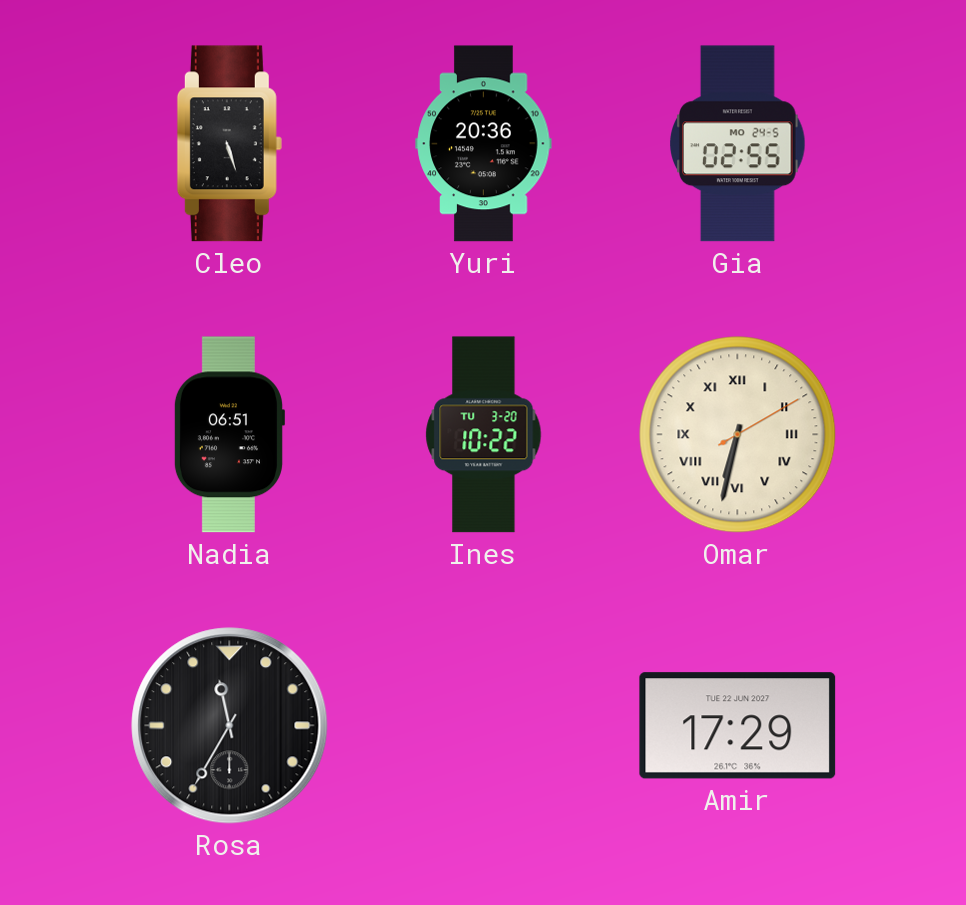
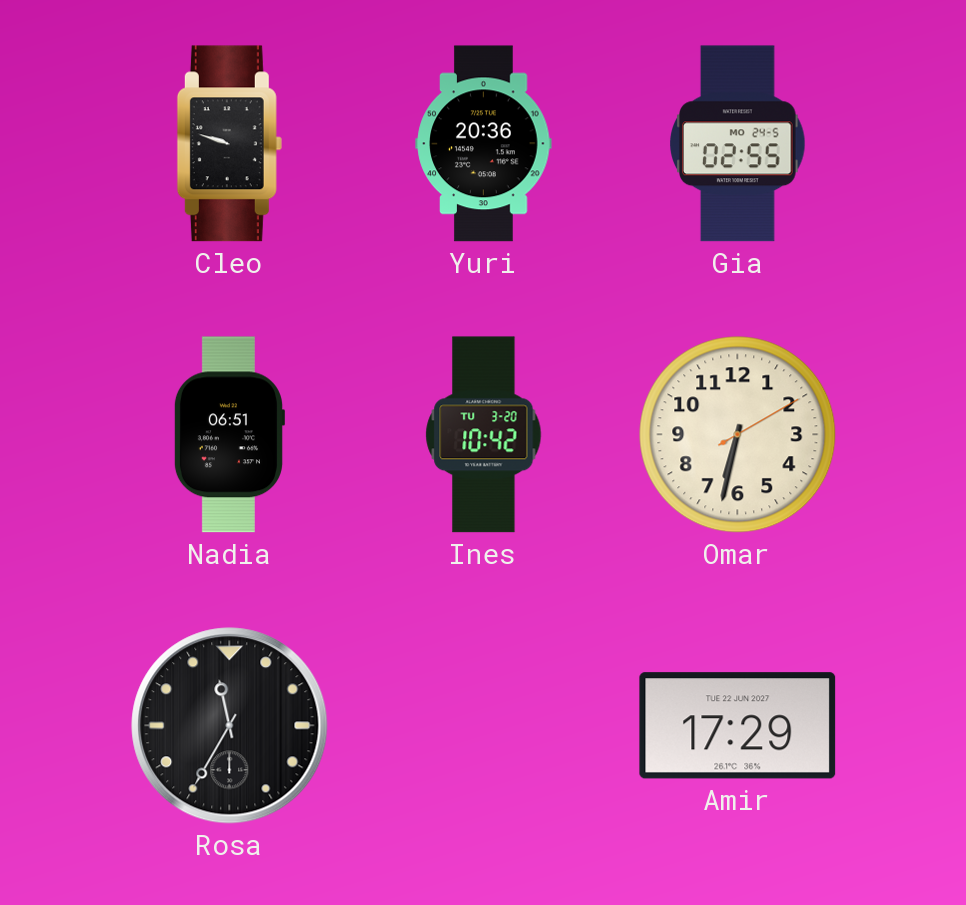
Cleo: 5:27 -> 9:48 (229, 144)
Ines: 10:22 -> 10:42 (484, 435)
Omar numerals: Roman -> Arabic (738, 435)
